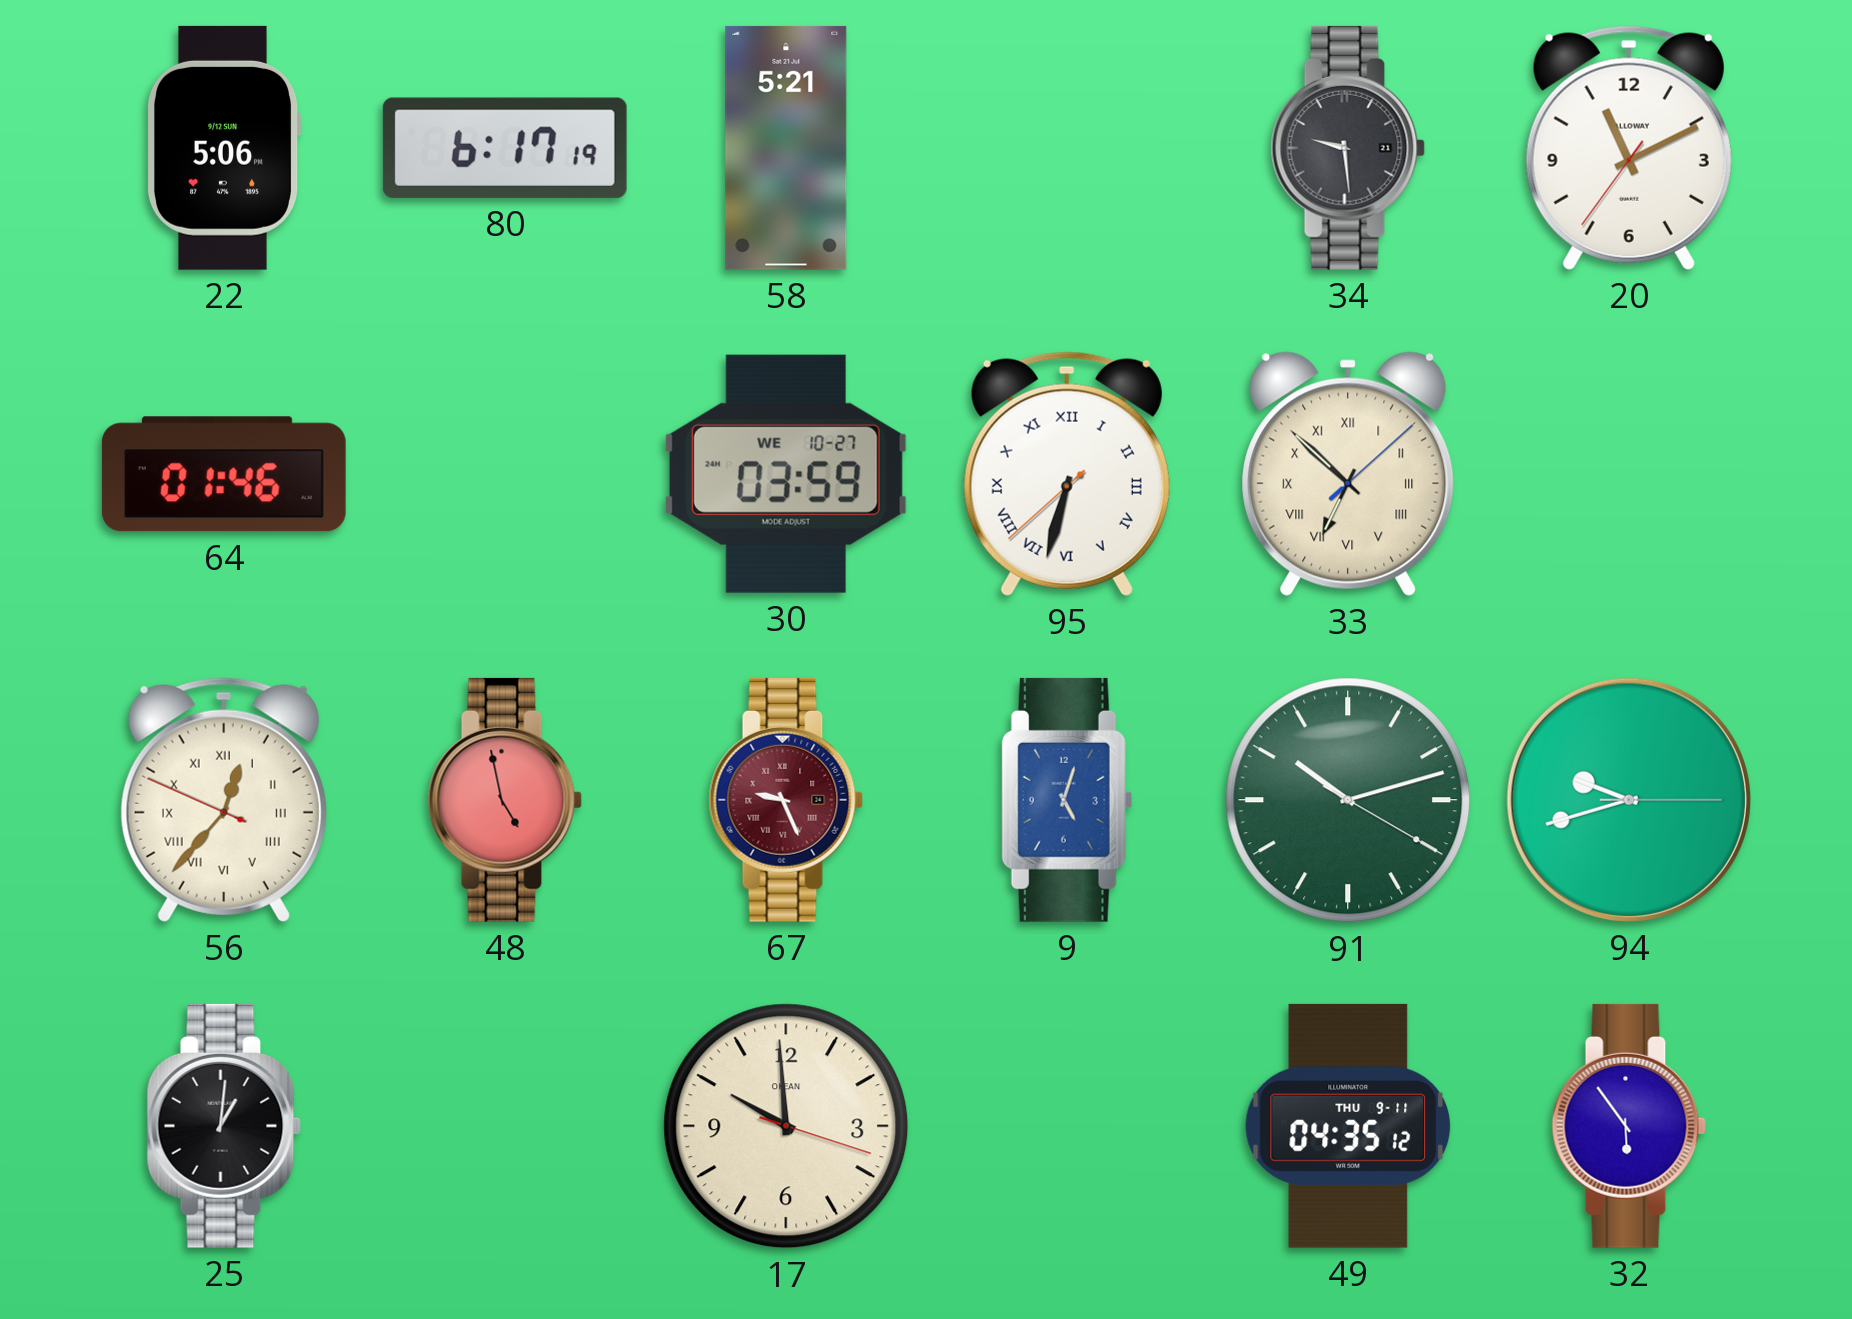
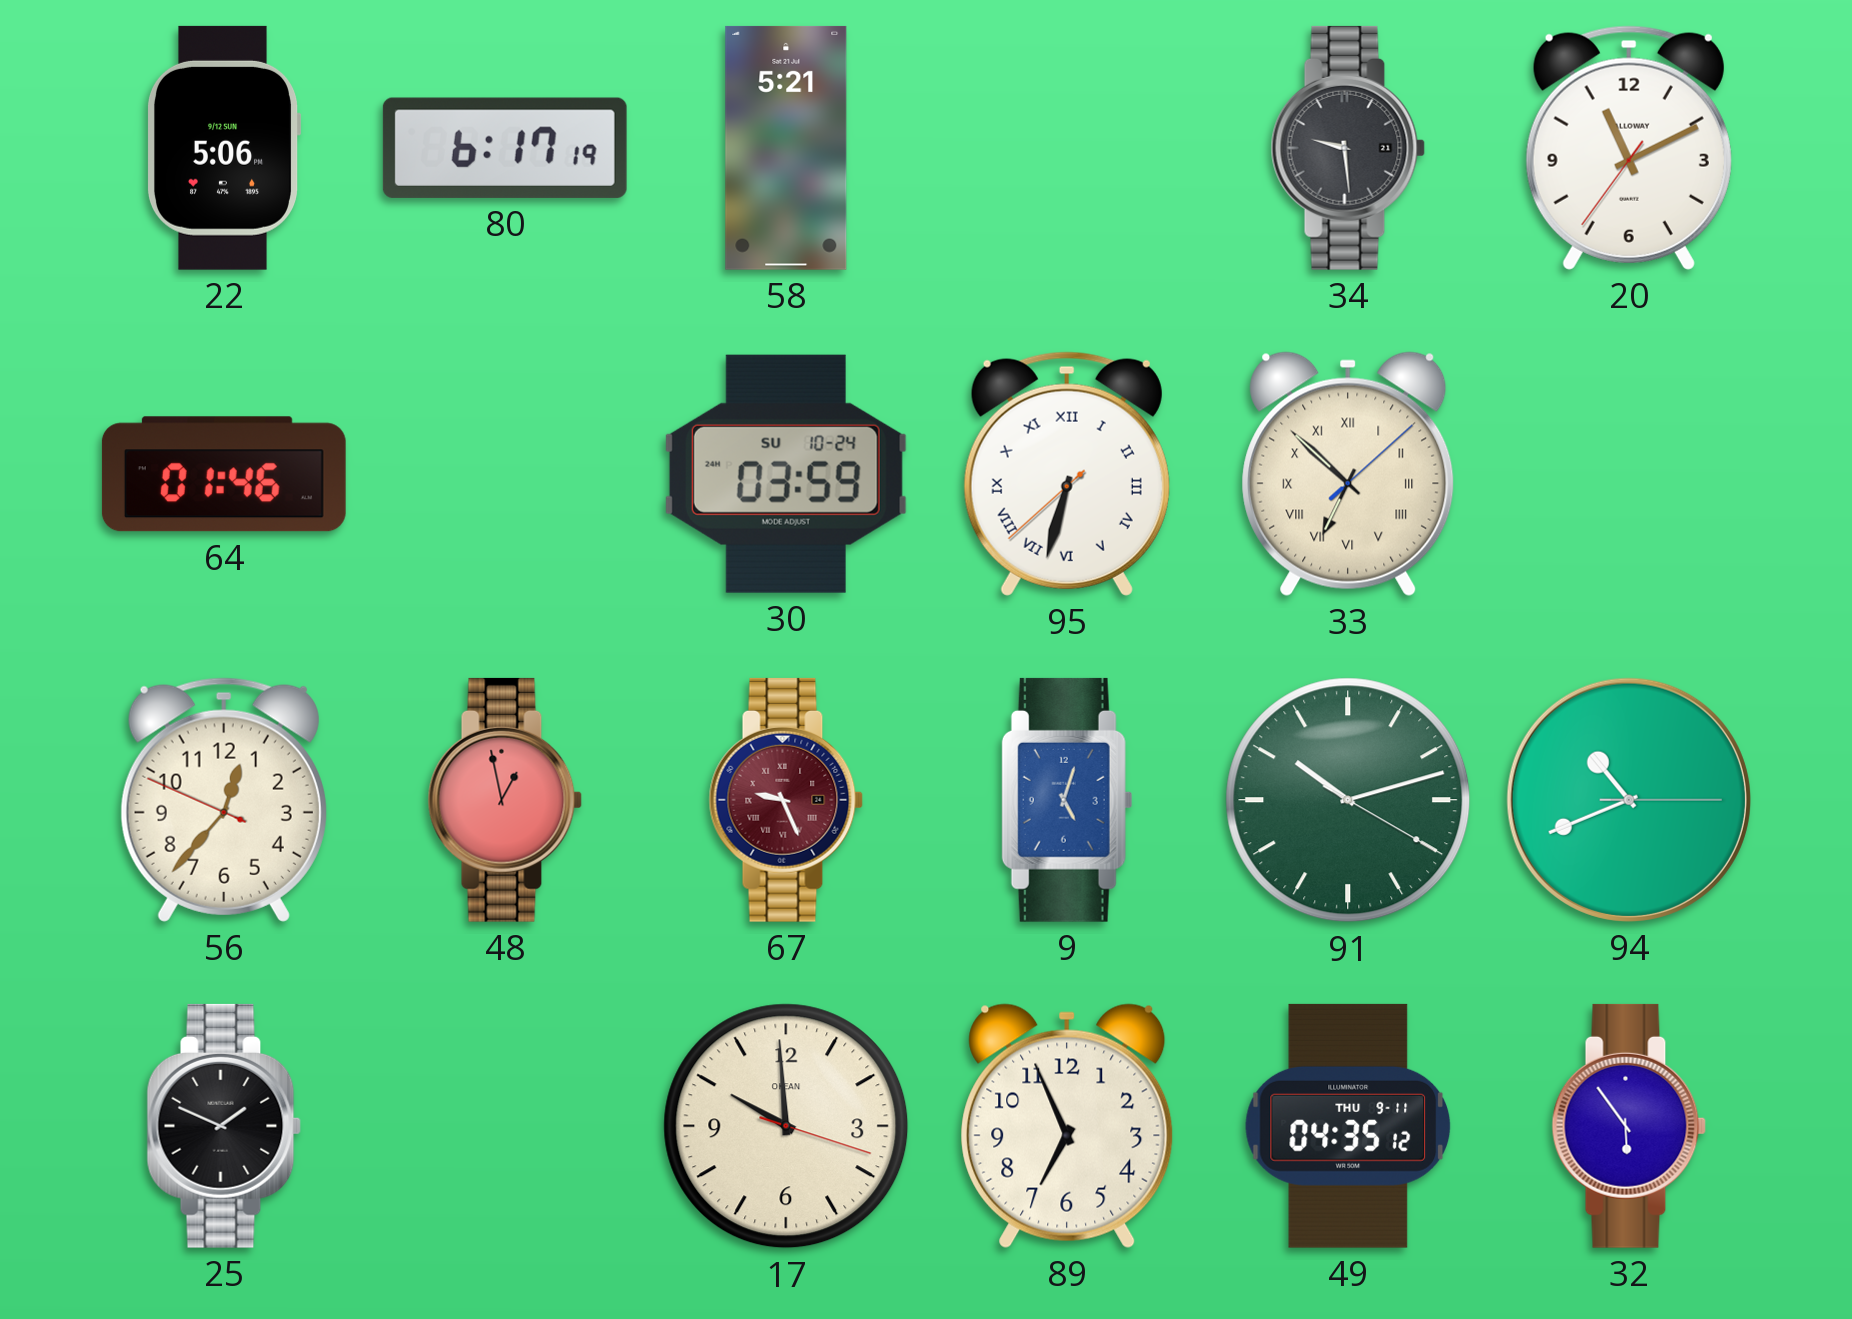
30 date: WE 10-27 -> SU 10-24 (786, 474)
56 numerals: Roman -> Arabic (224, 800)
48: 4:58 -> 12:58 (505, 800)
94: 9:42 -> 10:41 (1629, 800)
25: 1:01 -> 1:49 (224, 1126)
89: none -> 6:56 (1067, 1126)
